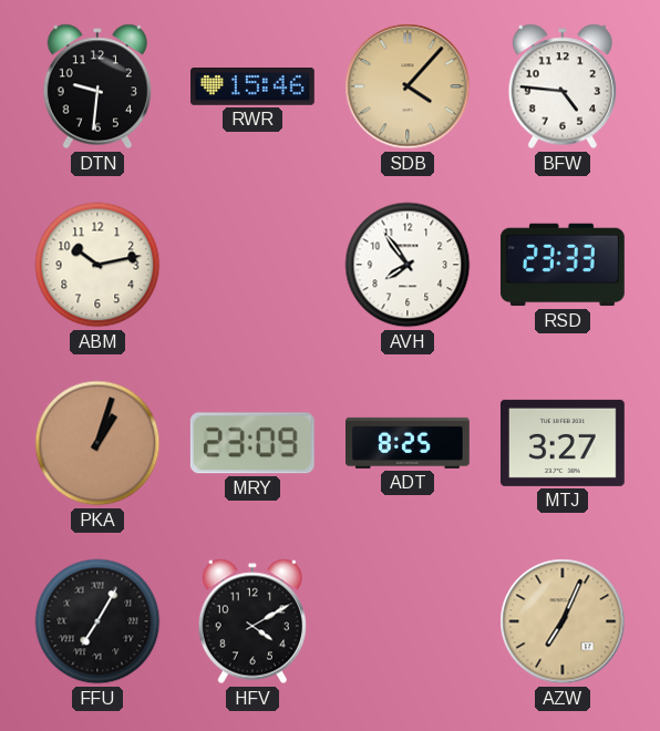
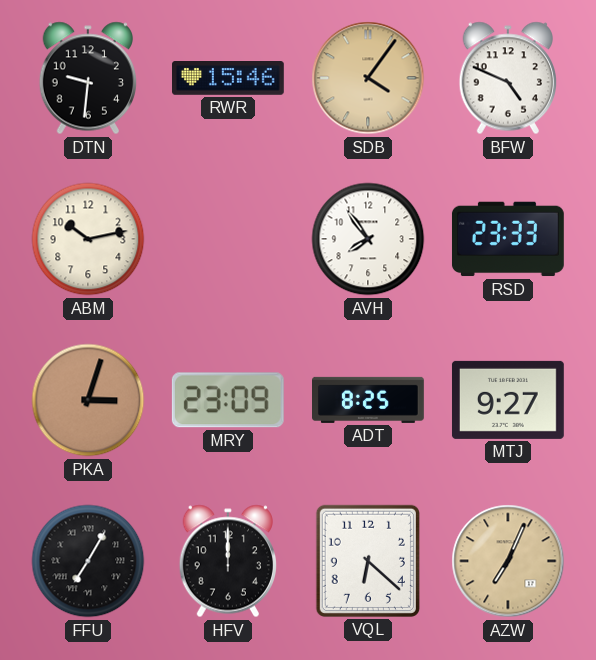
SDB: 4:07 -> 4:06 (368, 78)
BFW: 4:46 -> 4:49 (507, 78)
PKA: 1:03 -> 3:03 (88, 400)
MTJ: 3:27 -> 9:27 (508, 400)
HFV: 4:10 -> 12:00 (227, 561)
VQL: none -> 6:22 (368, 561)
